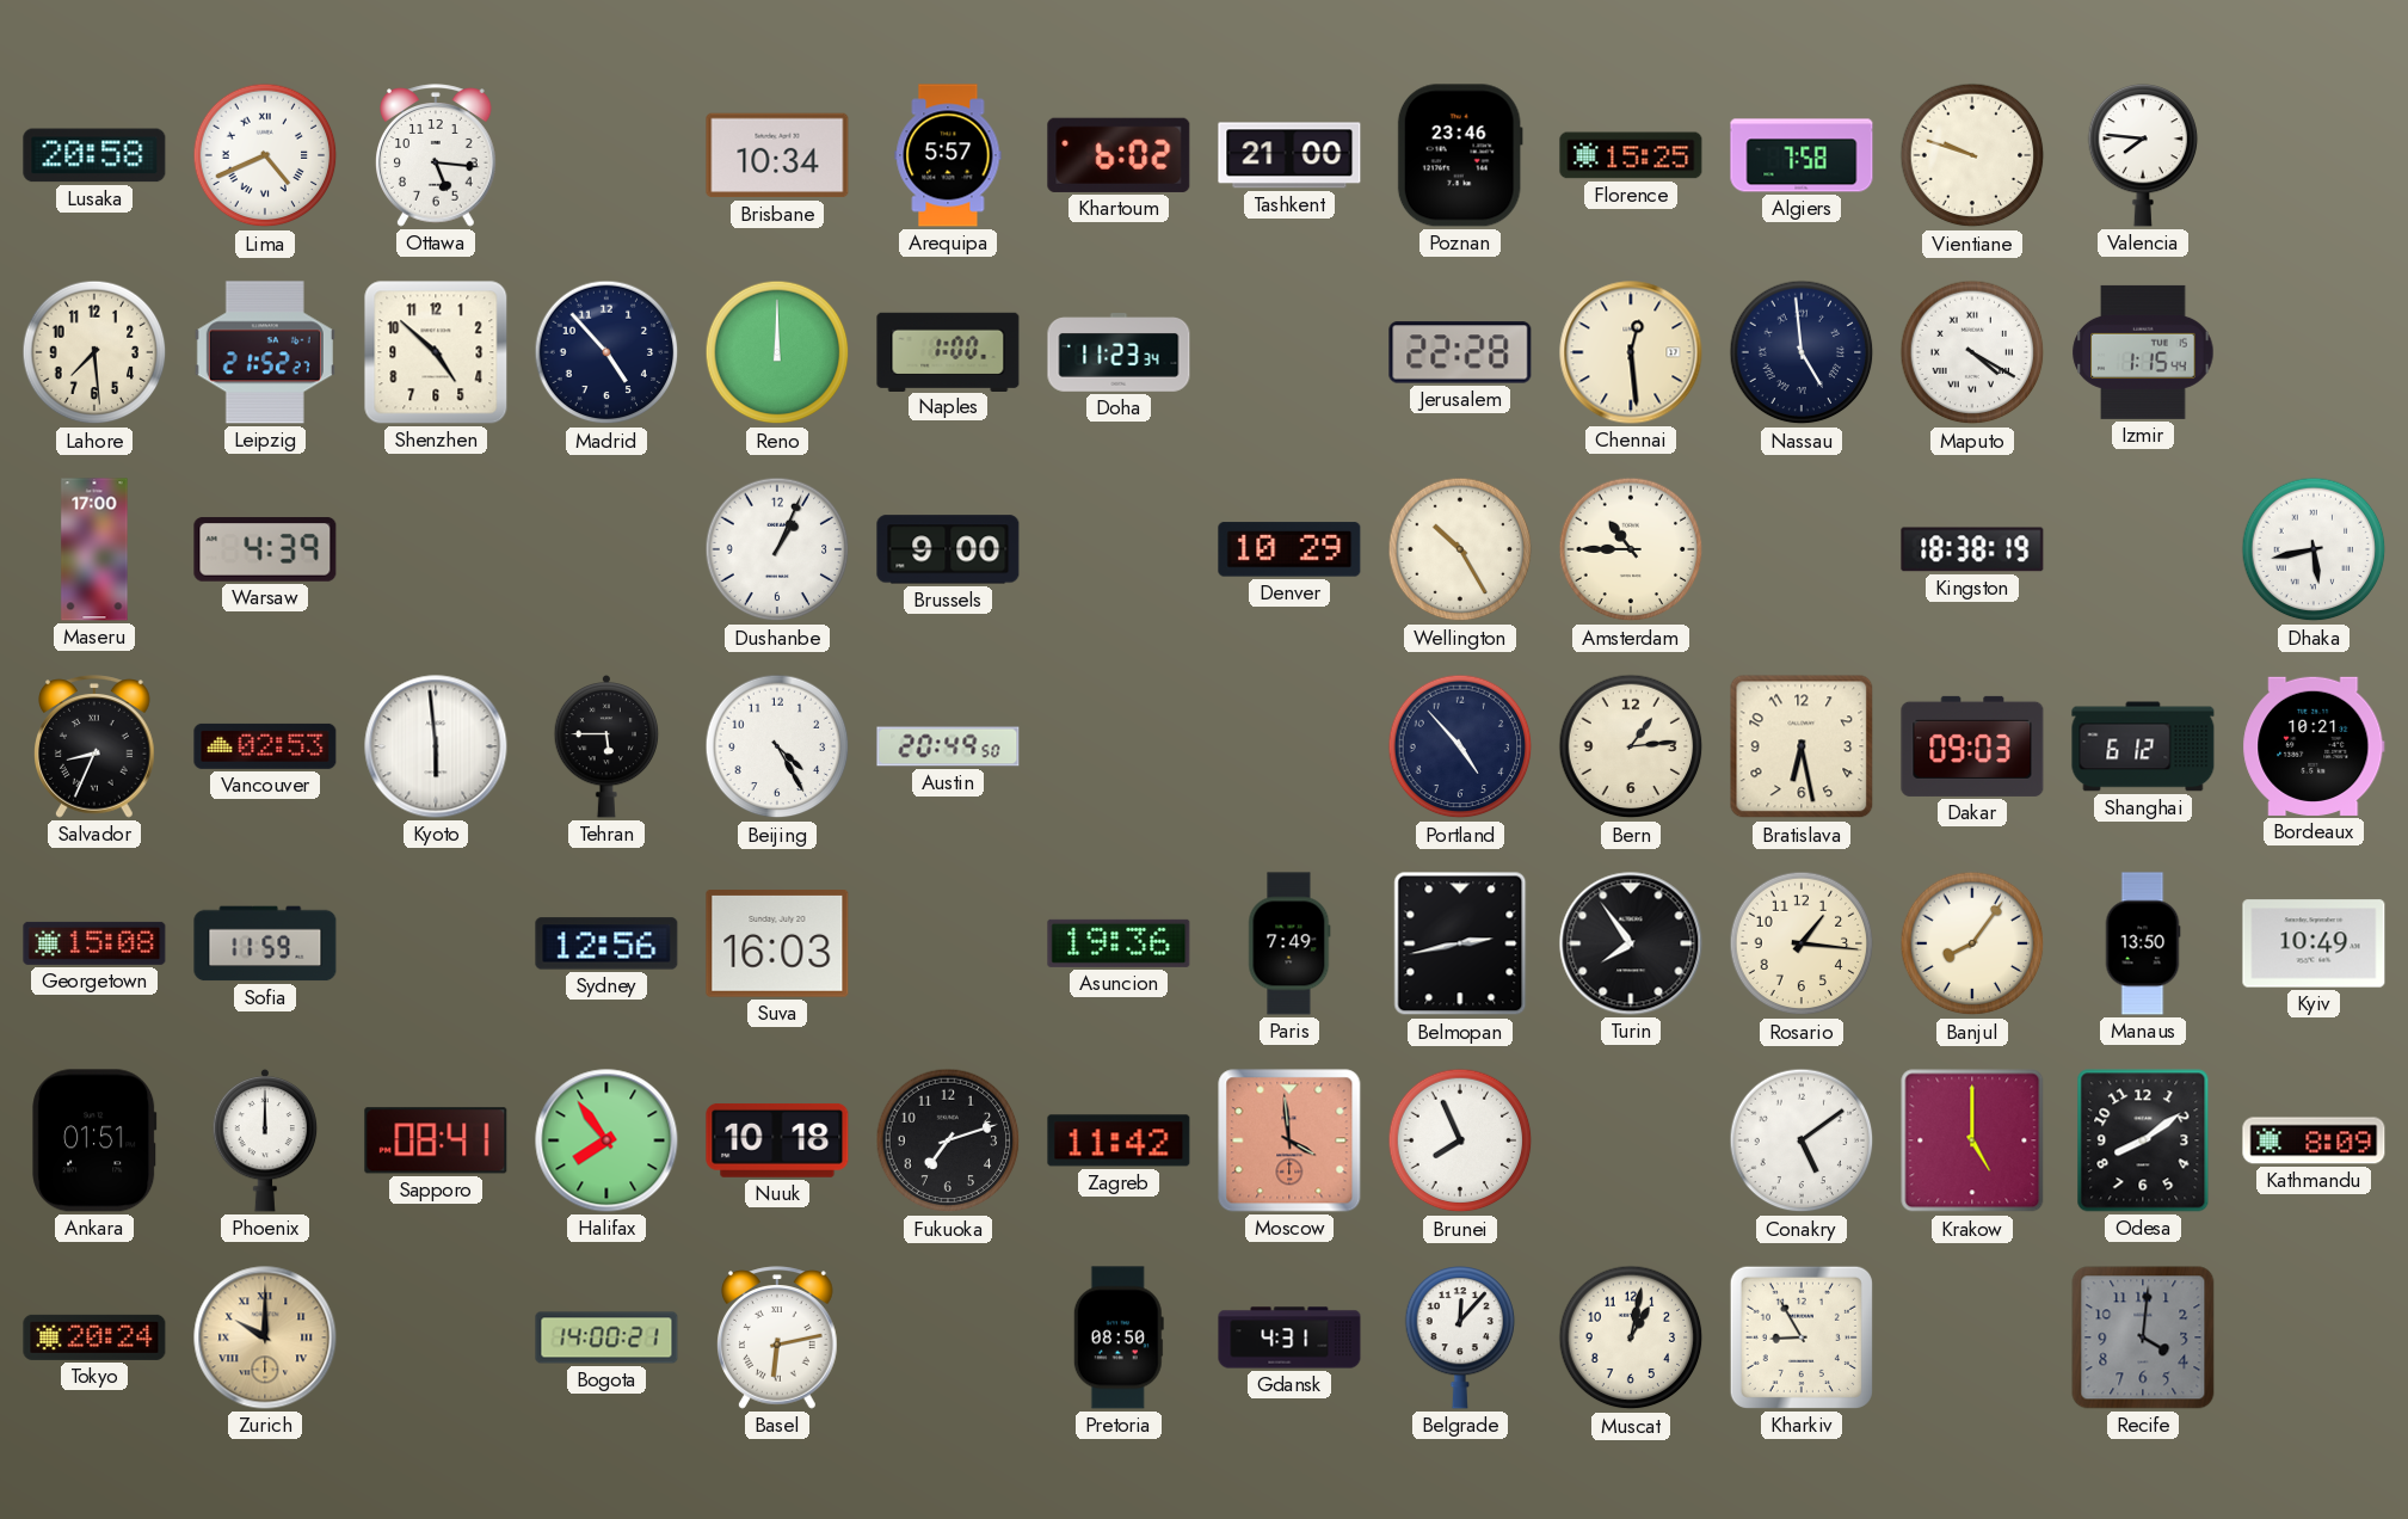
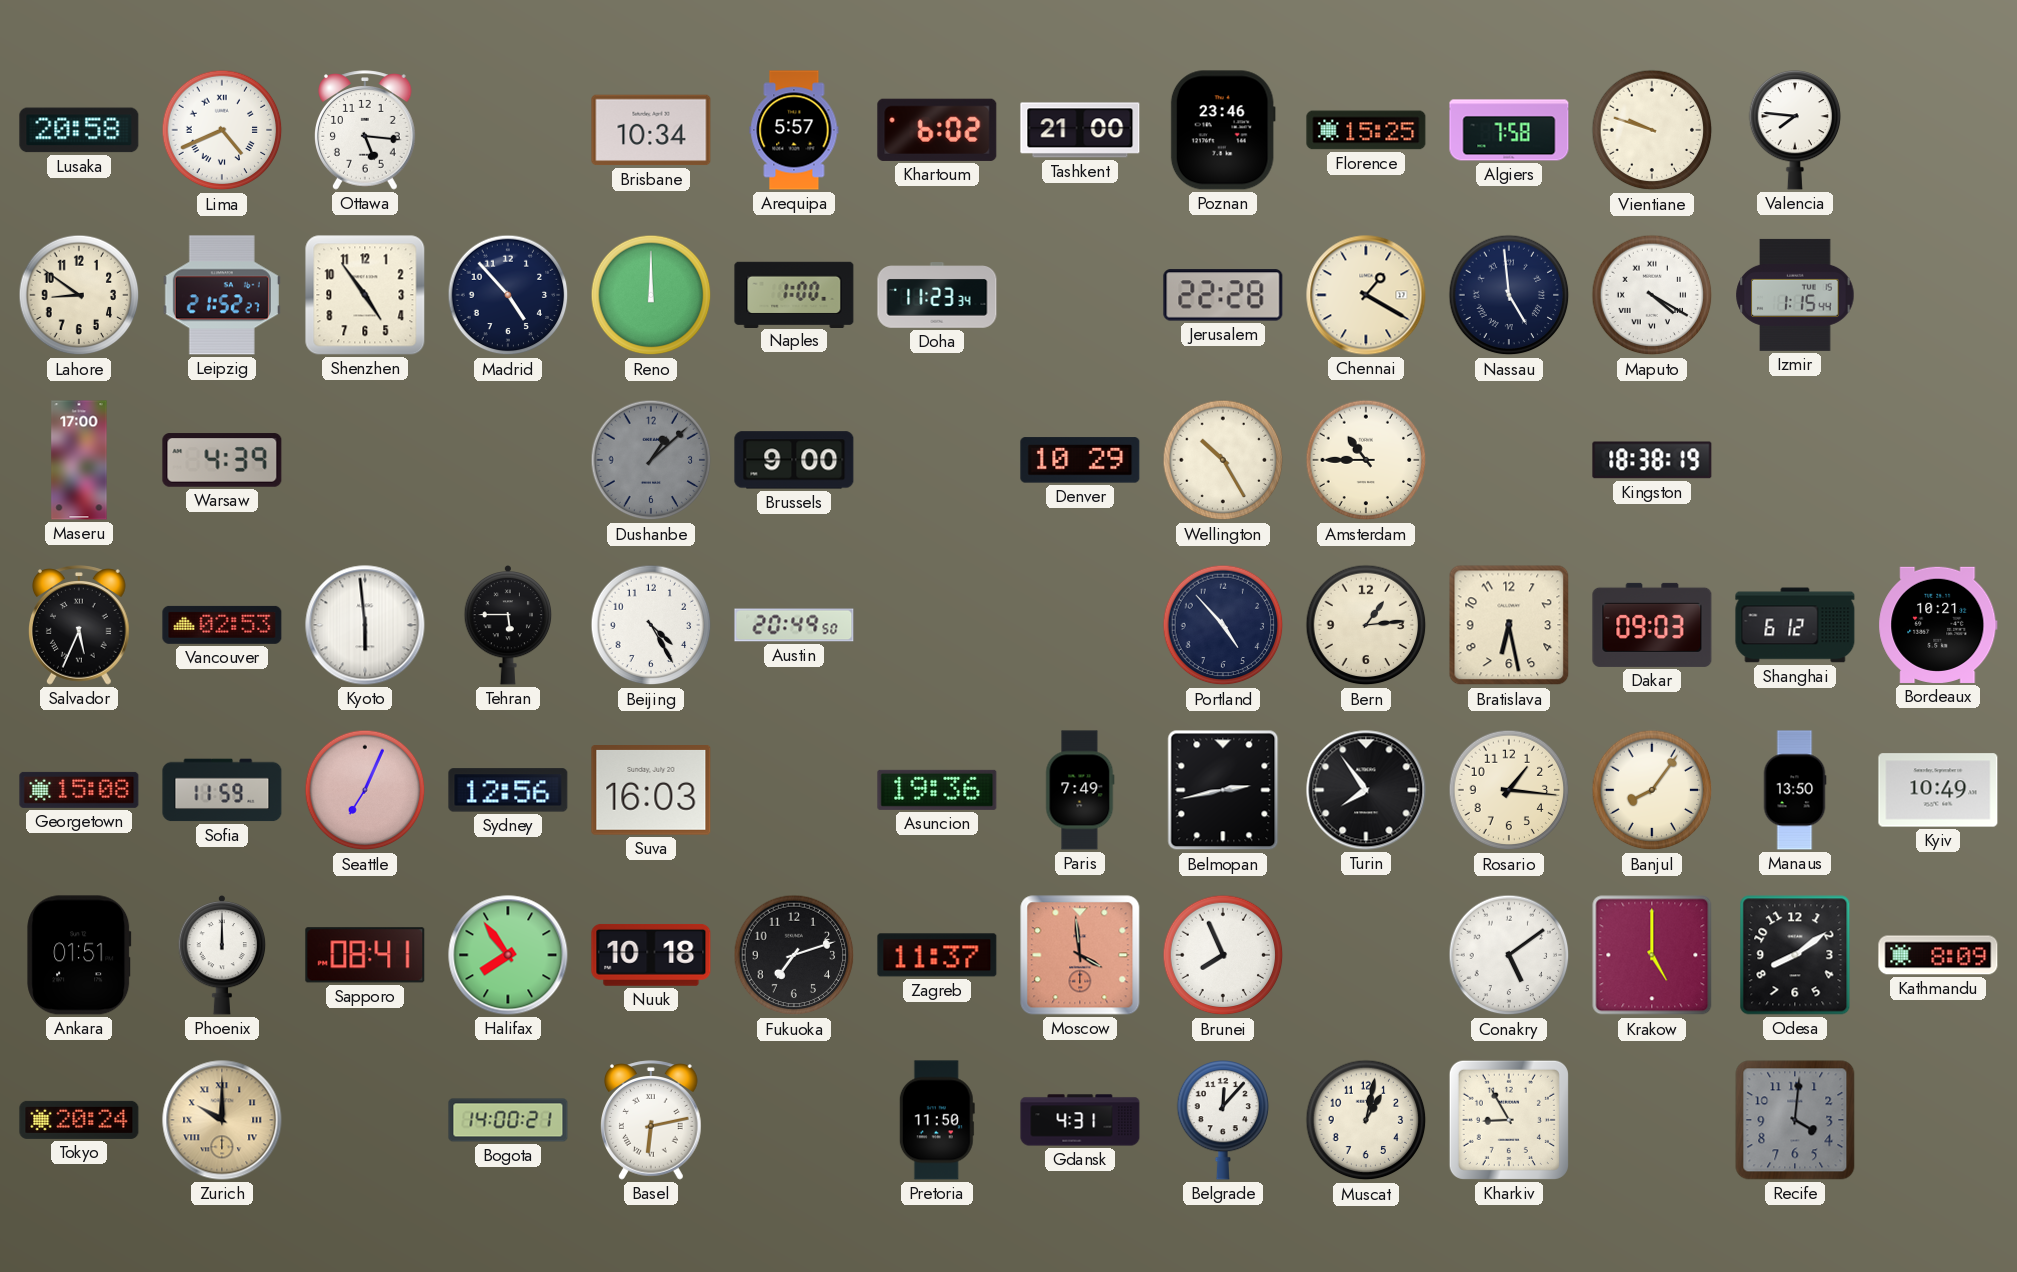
Lahore: 7:29 -> 8:51 (79, 295)
Shenzhen: 4:52 -> 4:54 (365, 295)
Chennai: 12:29 -> 1:20 (1366, 295)
Dushanbe: 1:04 -> 1:08 (651, 460)
Dushanbe dial: white -> grey (651, 460)
Dhaka: 5:43 -> none (2314, 549)
Salvador: 8:34 -> 5:34 (80, 625)
Seattle: none -> 7:04 (365, 790)
Zagreb: 11:42 -> 11:37 (937, 955)
Pretoria: 08:50 -> 11:50 (937, 1120)
